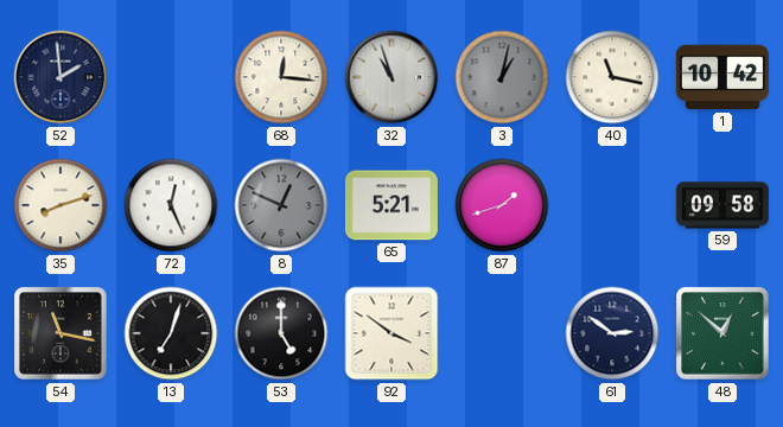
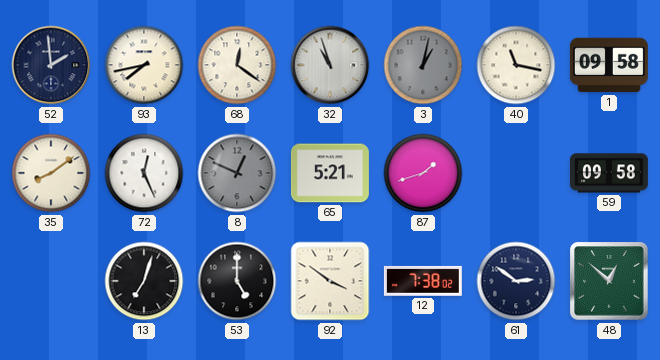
93: none -> 7:43 (144, 65)
68: 12:16 -> 12:21 (237, 65)
1: 10:42 -> 09:58 (609, 65)
35: 8:12 -> 8:09 (51, 173)
54: 11:17 -> none (61, 333)
12: none -> 7:38 (423, 281)
